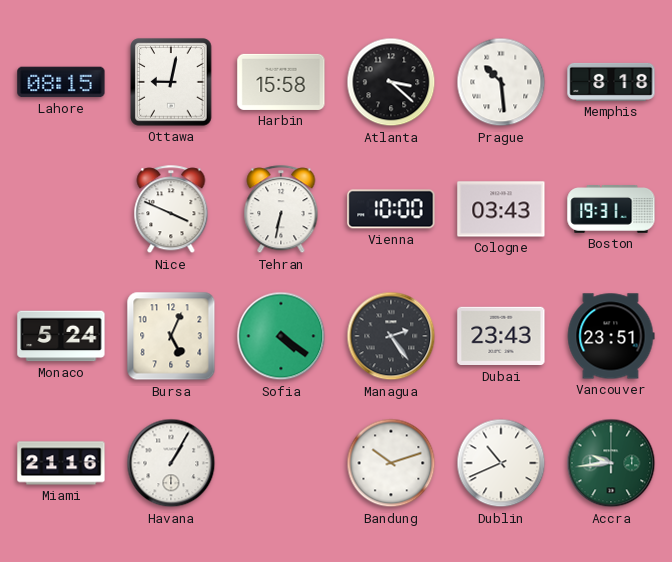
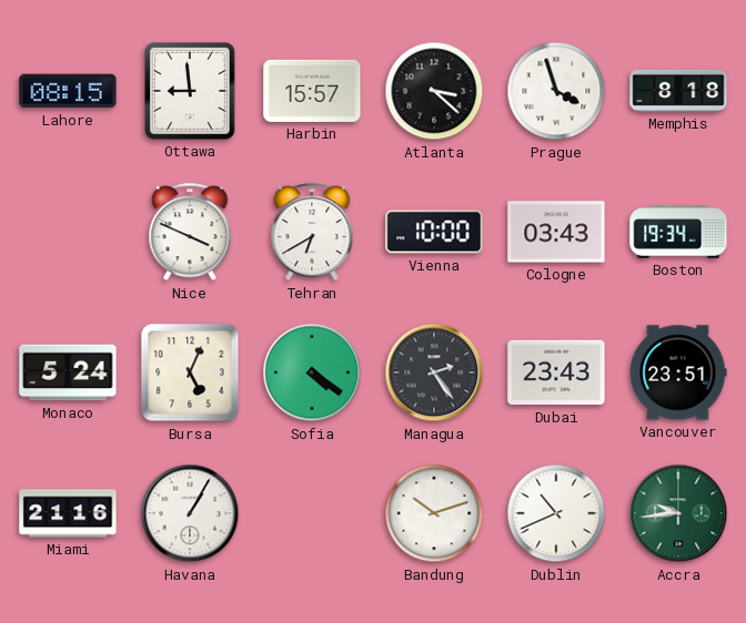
Ottawa: 9:02 -> 8:59 (190, 91)
Harbin: 15:58 -> 15:57 (312, 91)
Prague: 10:29 -> 3:57 (556, 91)
Tehran: 6:32 -> 6:40 (312, 233)
Boston: 19:31 -> 19:34 (678, 233)
